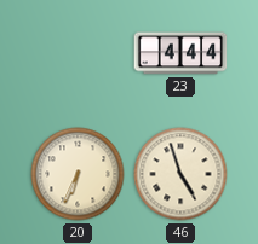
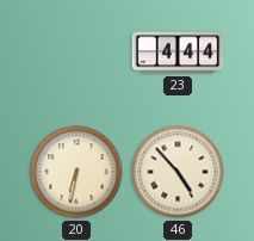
20: 6:34 -> 6:32 (76, 172)
46: 4:57 -> 4:53 (178, 172)
